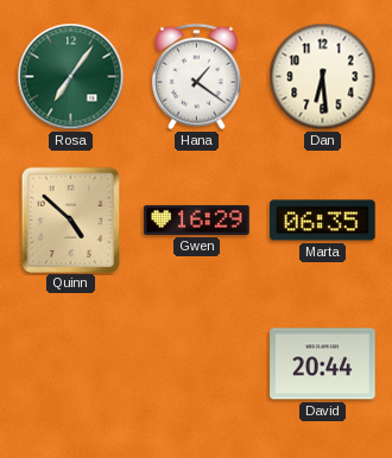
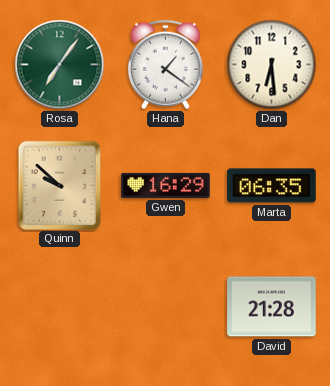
Quinn: 4:52 -> 9:52 (59, 185)
David: 20:44 -> 21:28 (272, 307)
